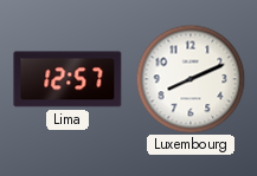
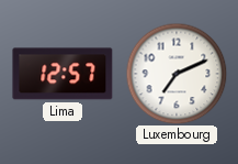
Luxembourg: 8:11 -> 7:11 (177, 74)
